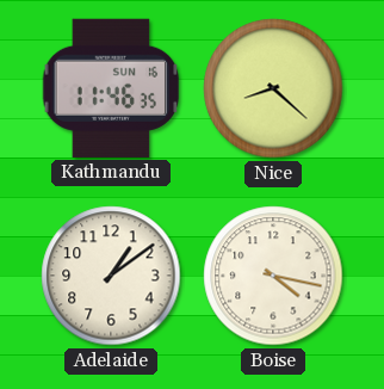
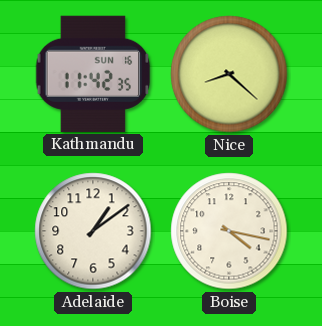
Kathmandu: 11:46 -> 11:42 (93, 74)
